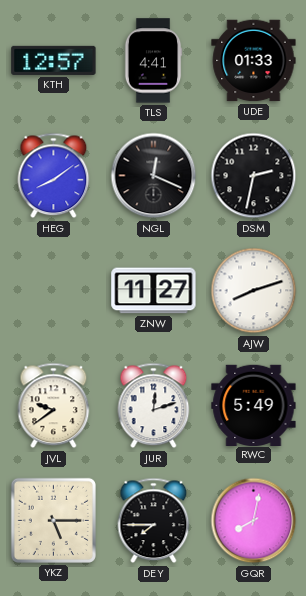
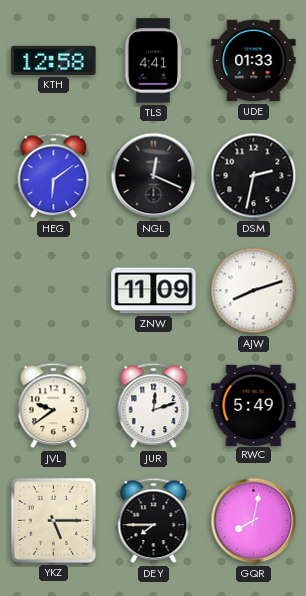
KTH: 12:57 -> 12:58 (54, 60)
HEG: 8:09 -> 6:09 (54, 176)
ZNW: 11:27 -> 11:09 (154, 291)
